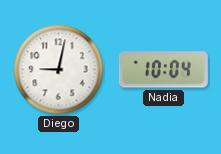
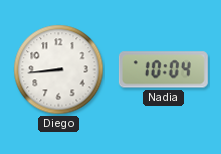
Diego: 9:02 -> 8:44 (59, 70)
